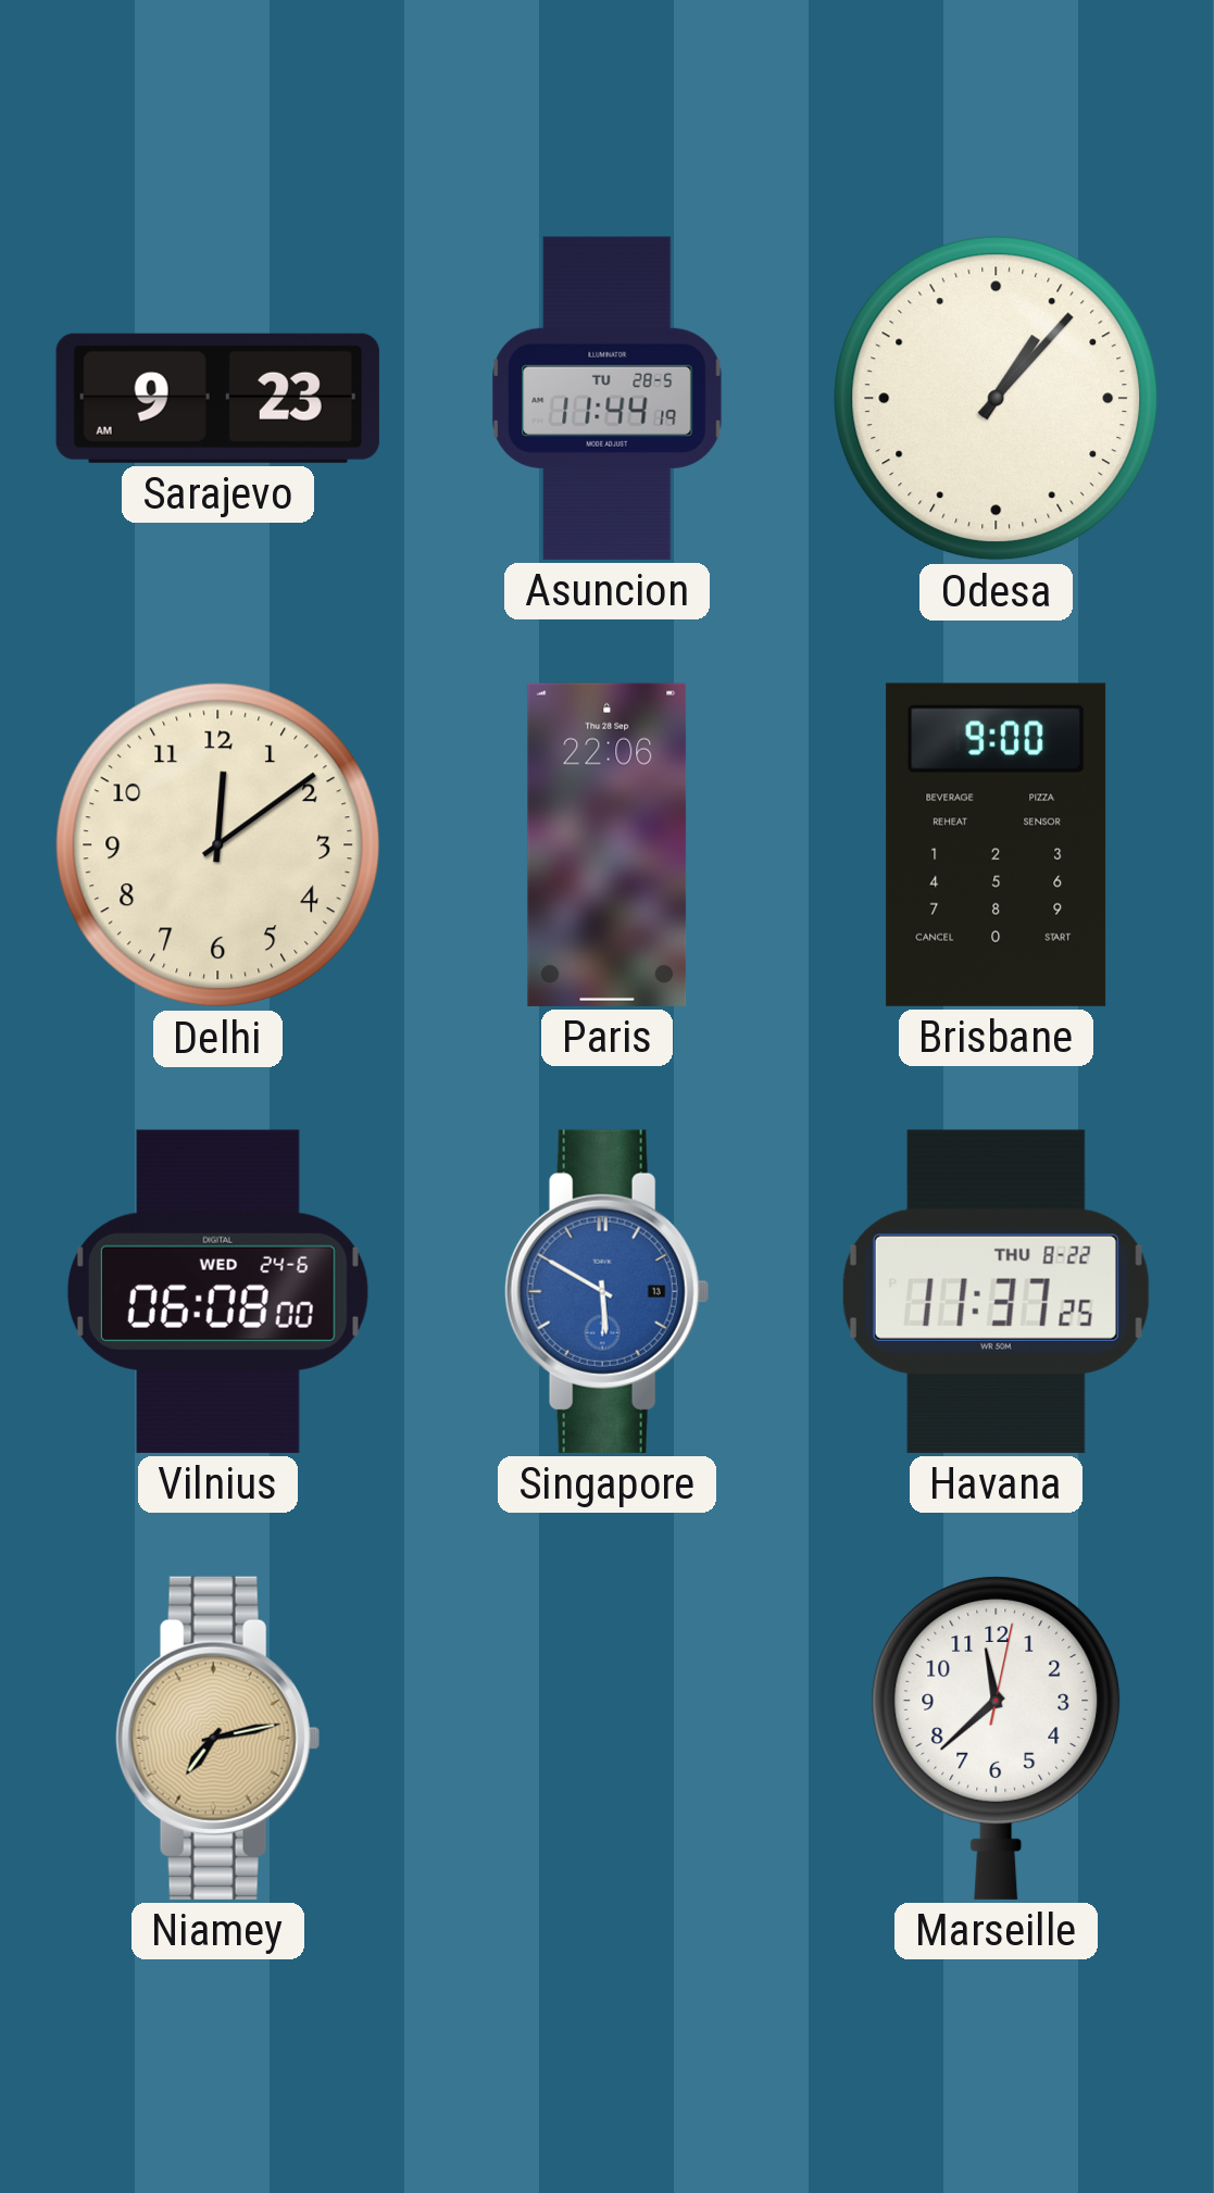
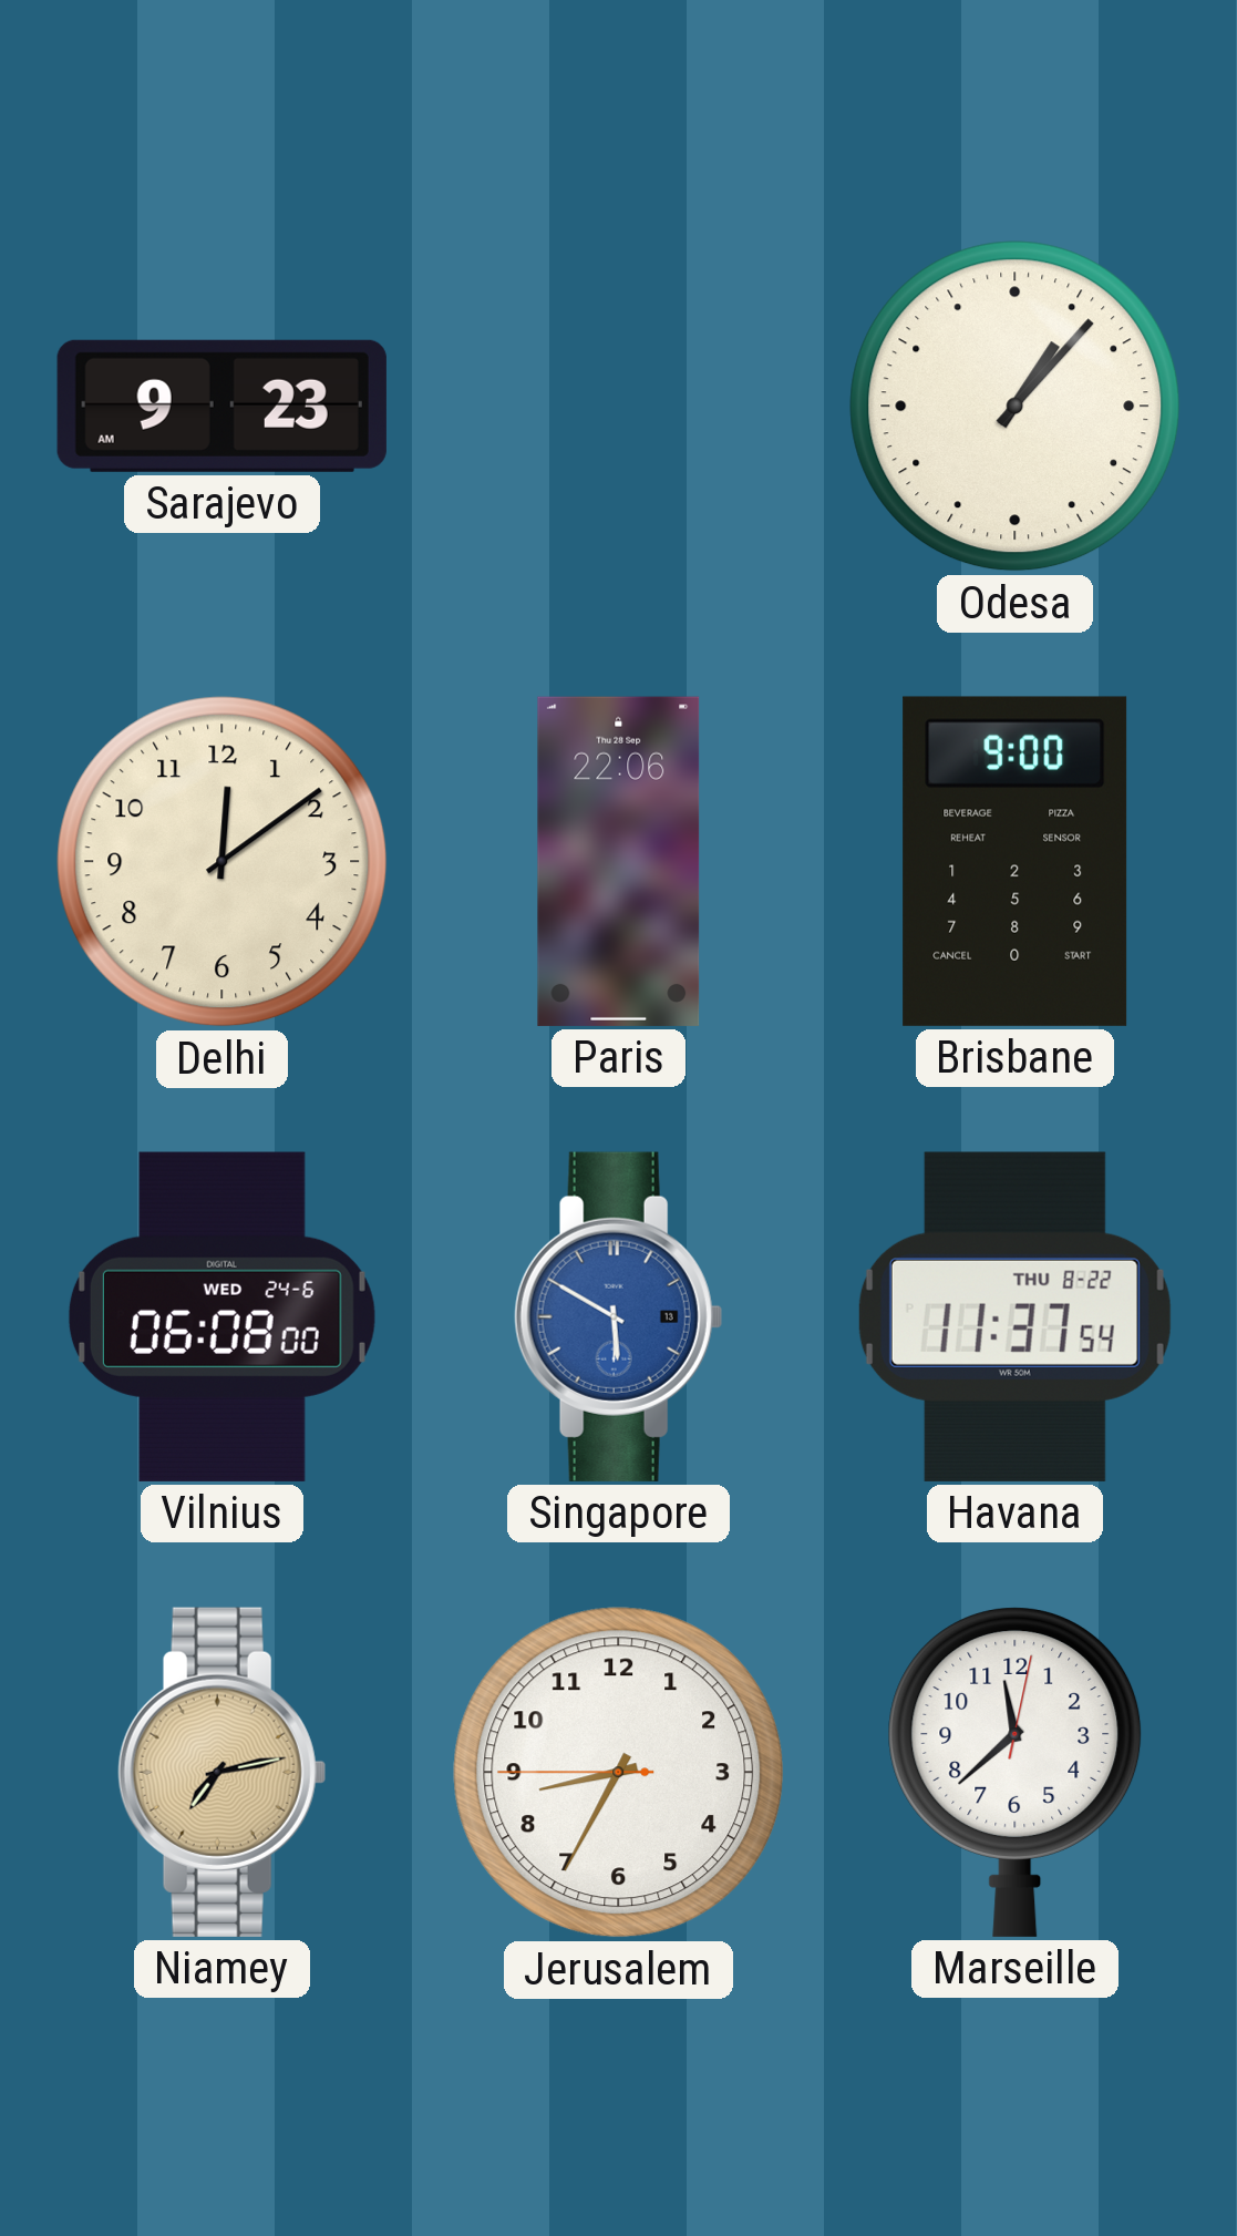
Asuncion: 11:44 -> none (608, 398)
Havana: 11:37:25 -> 11:37:54 (1014, 1316)
Jerusalem: none -> 8:34 (619, 1773)
